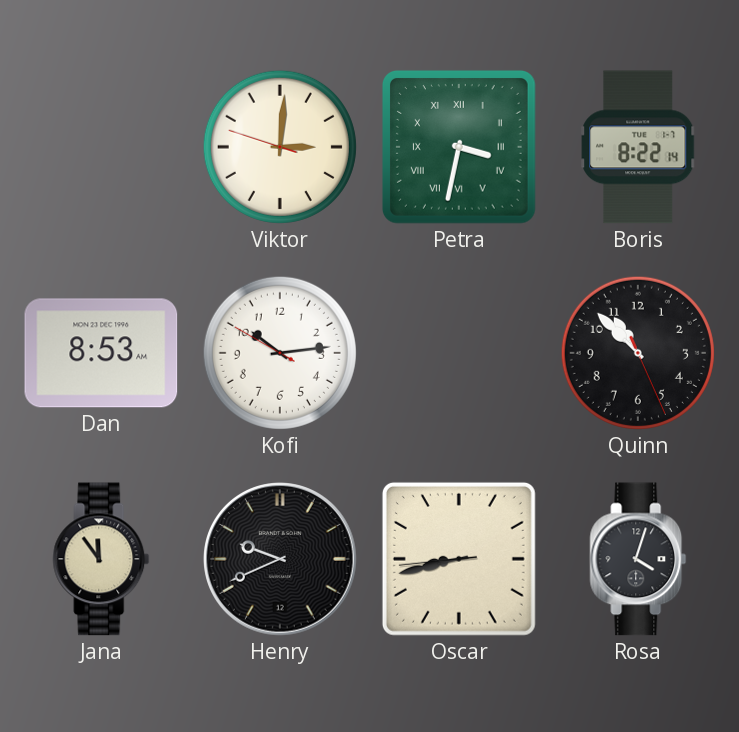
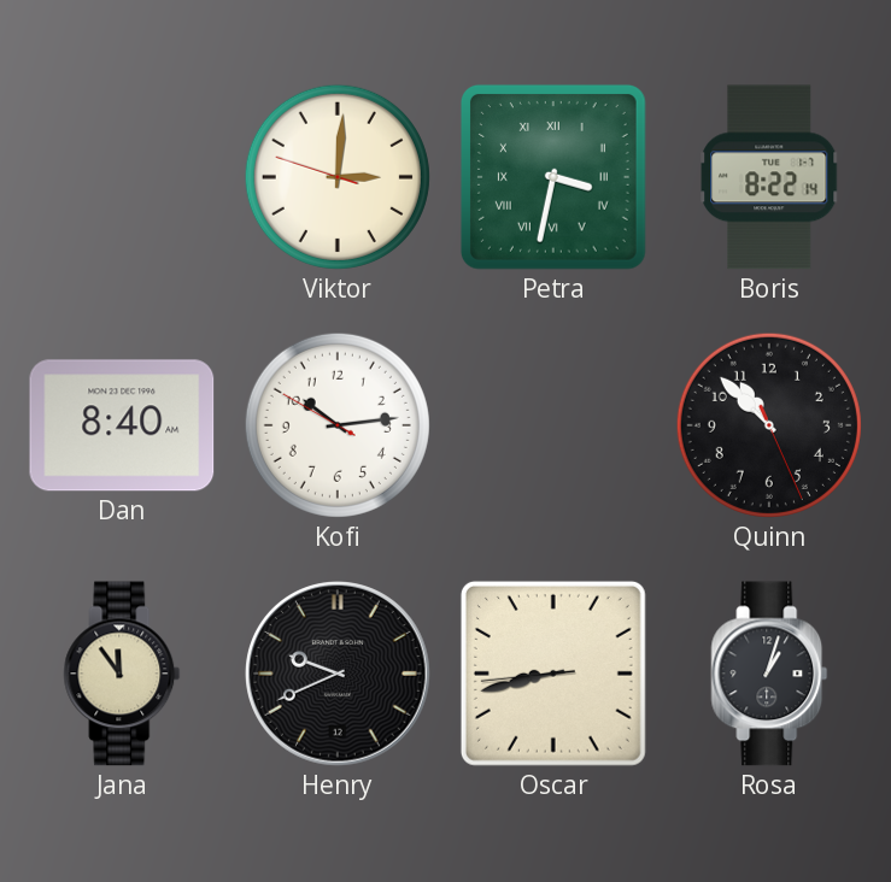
Dan: 8:53 -> 8:40 (122, 425)
Rosa: 4:03 -> 1:03 (769, 674)
